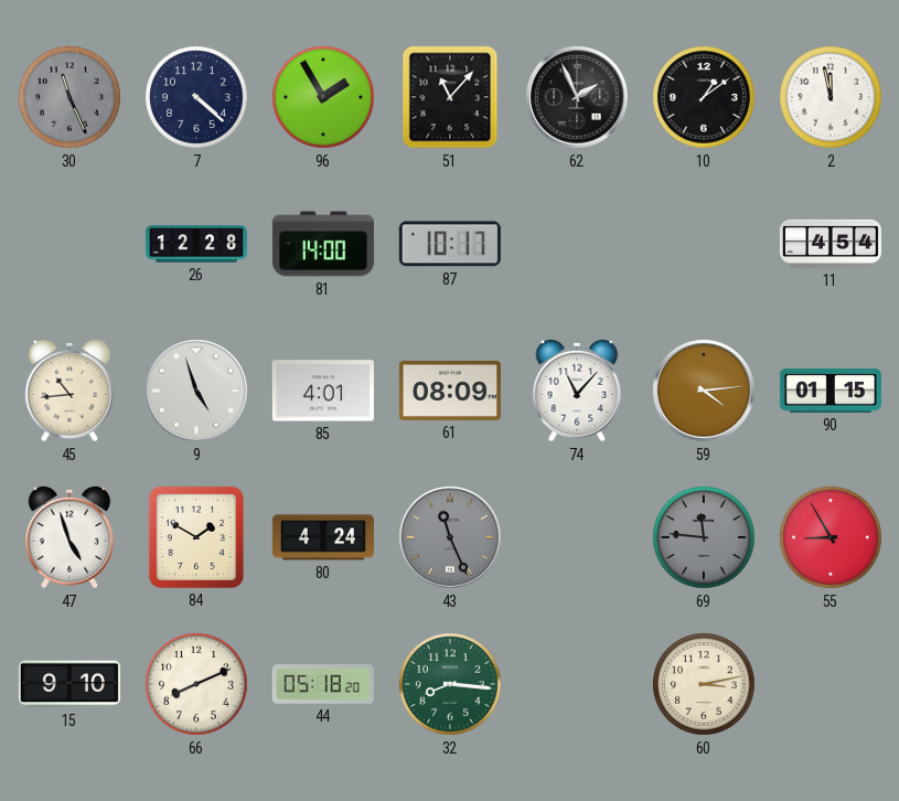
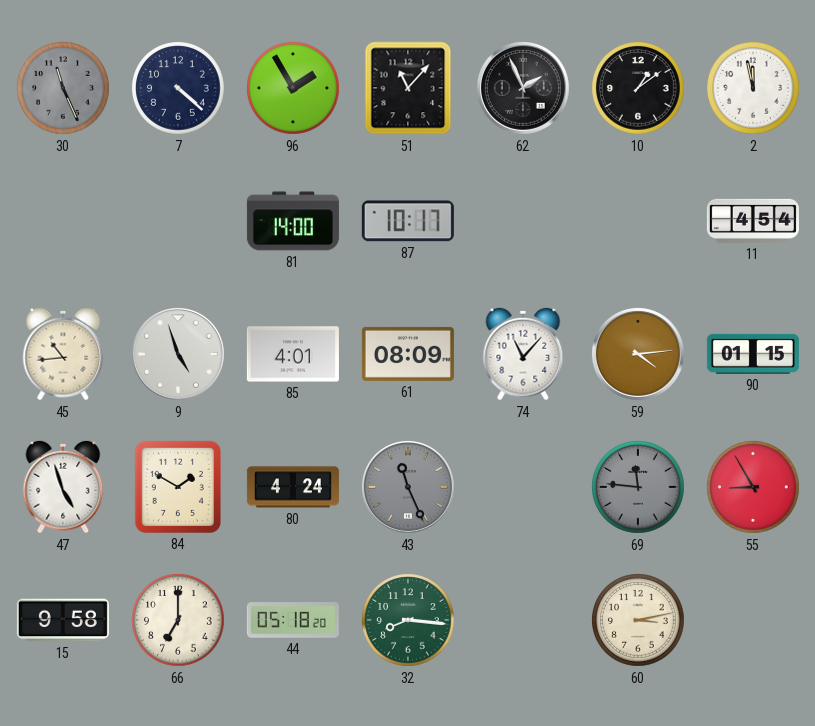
26: 12:28 -> none (196, 244)
15: 9:10 -> 9:58 (63, 620)
66: 8:11 -> 7:00 (179, 621)
